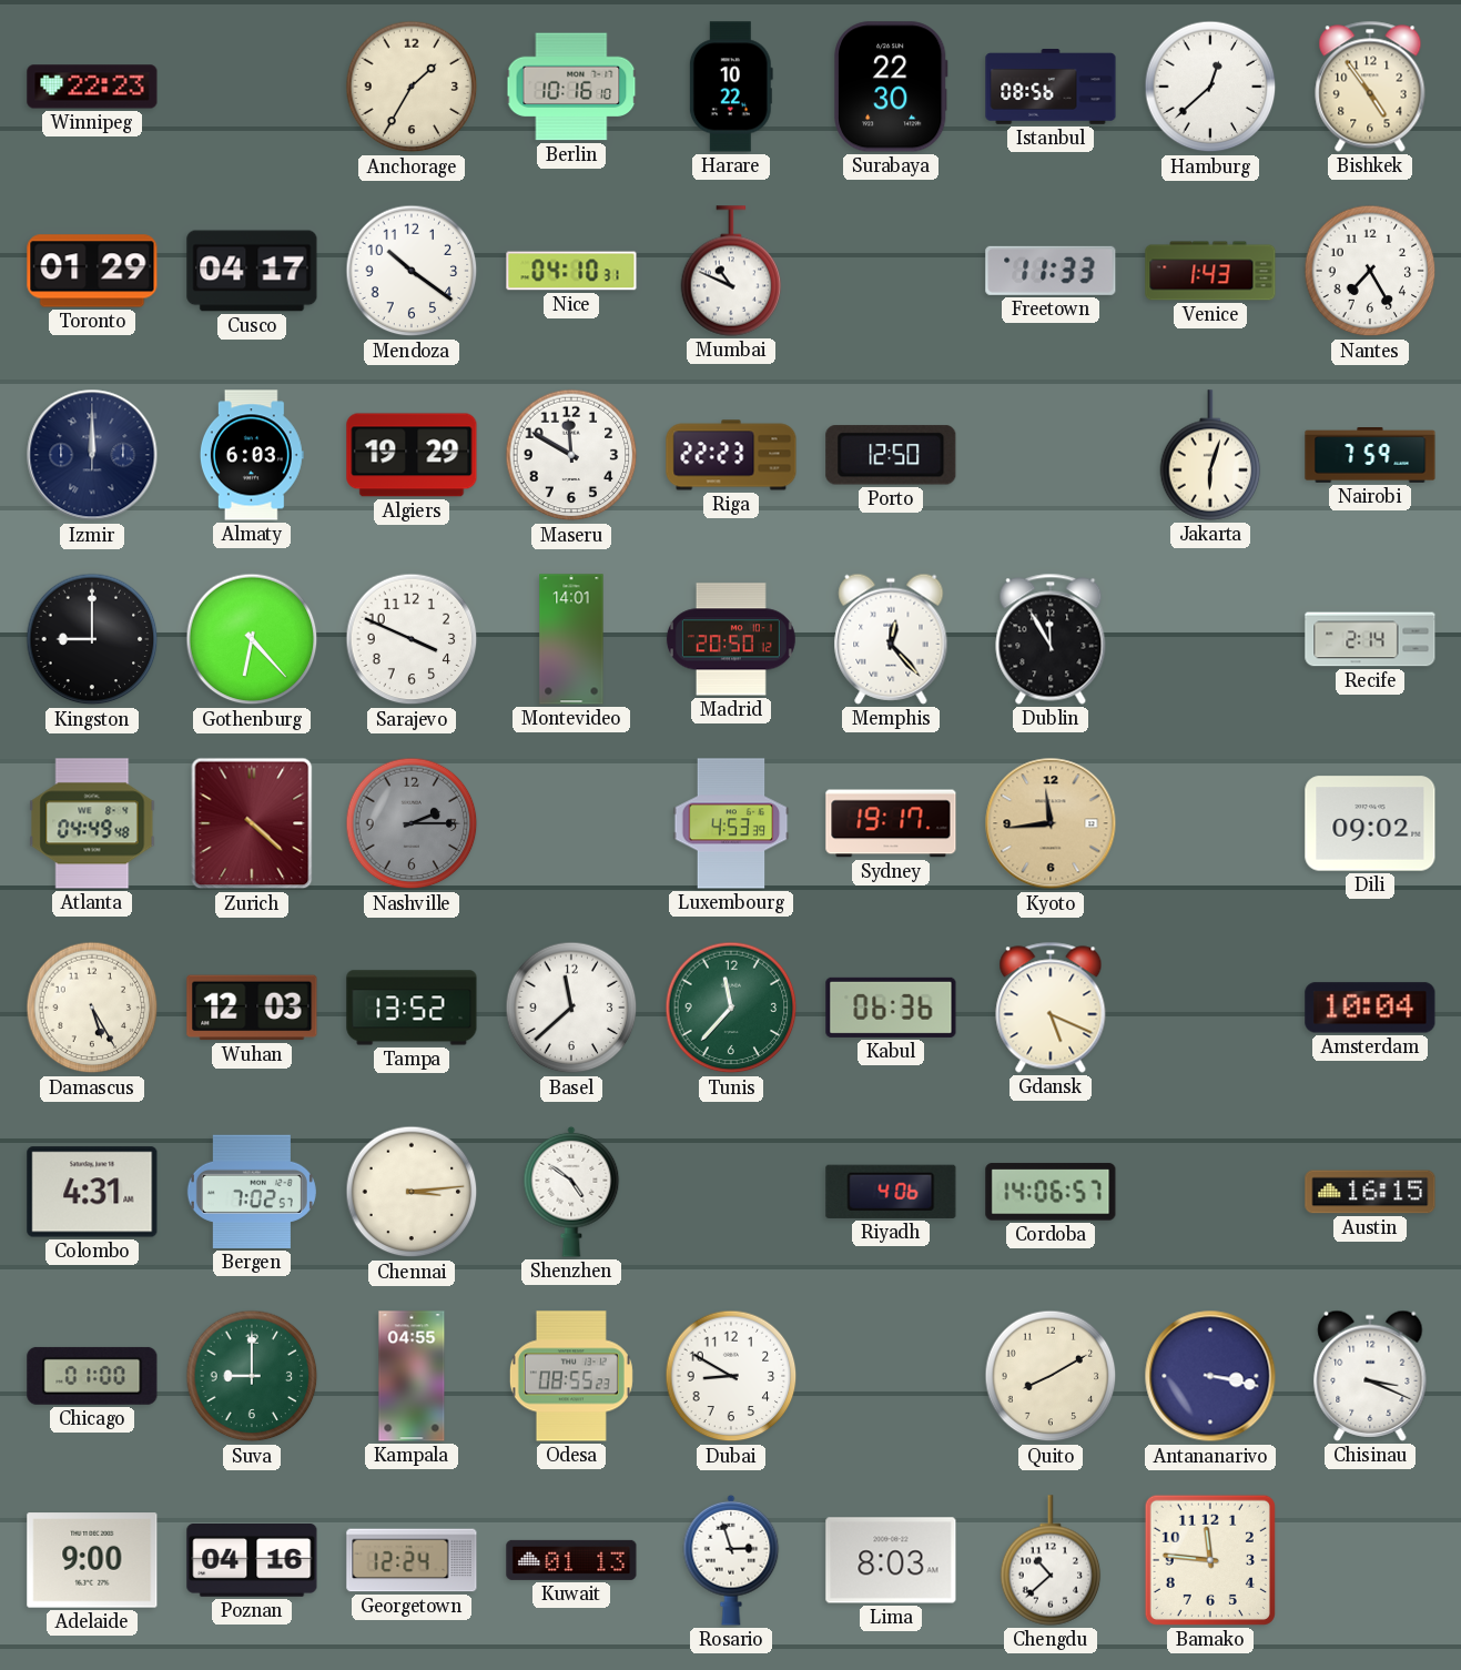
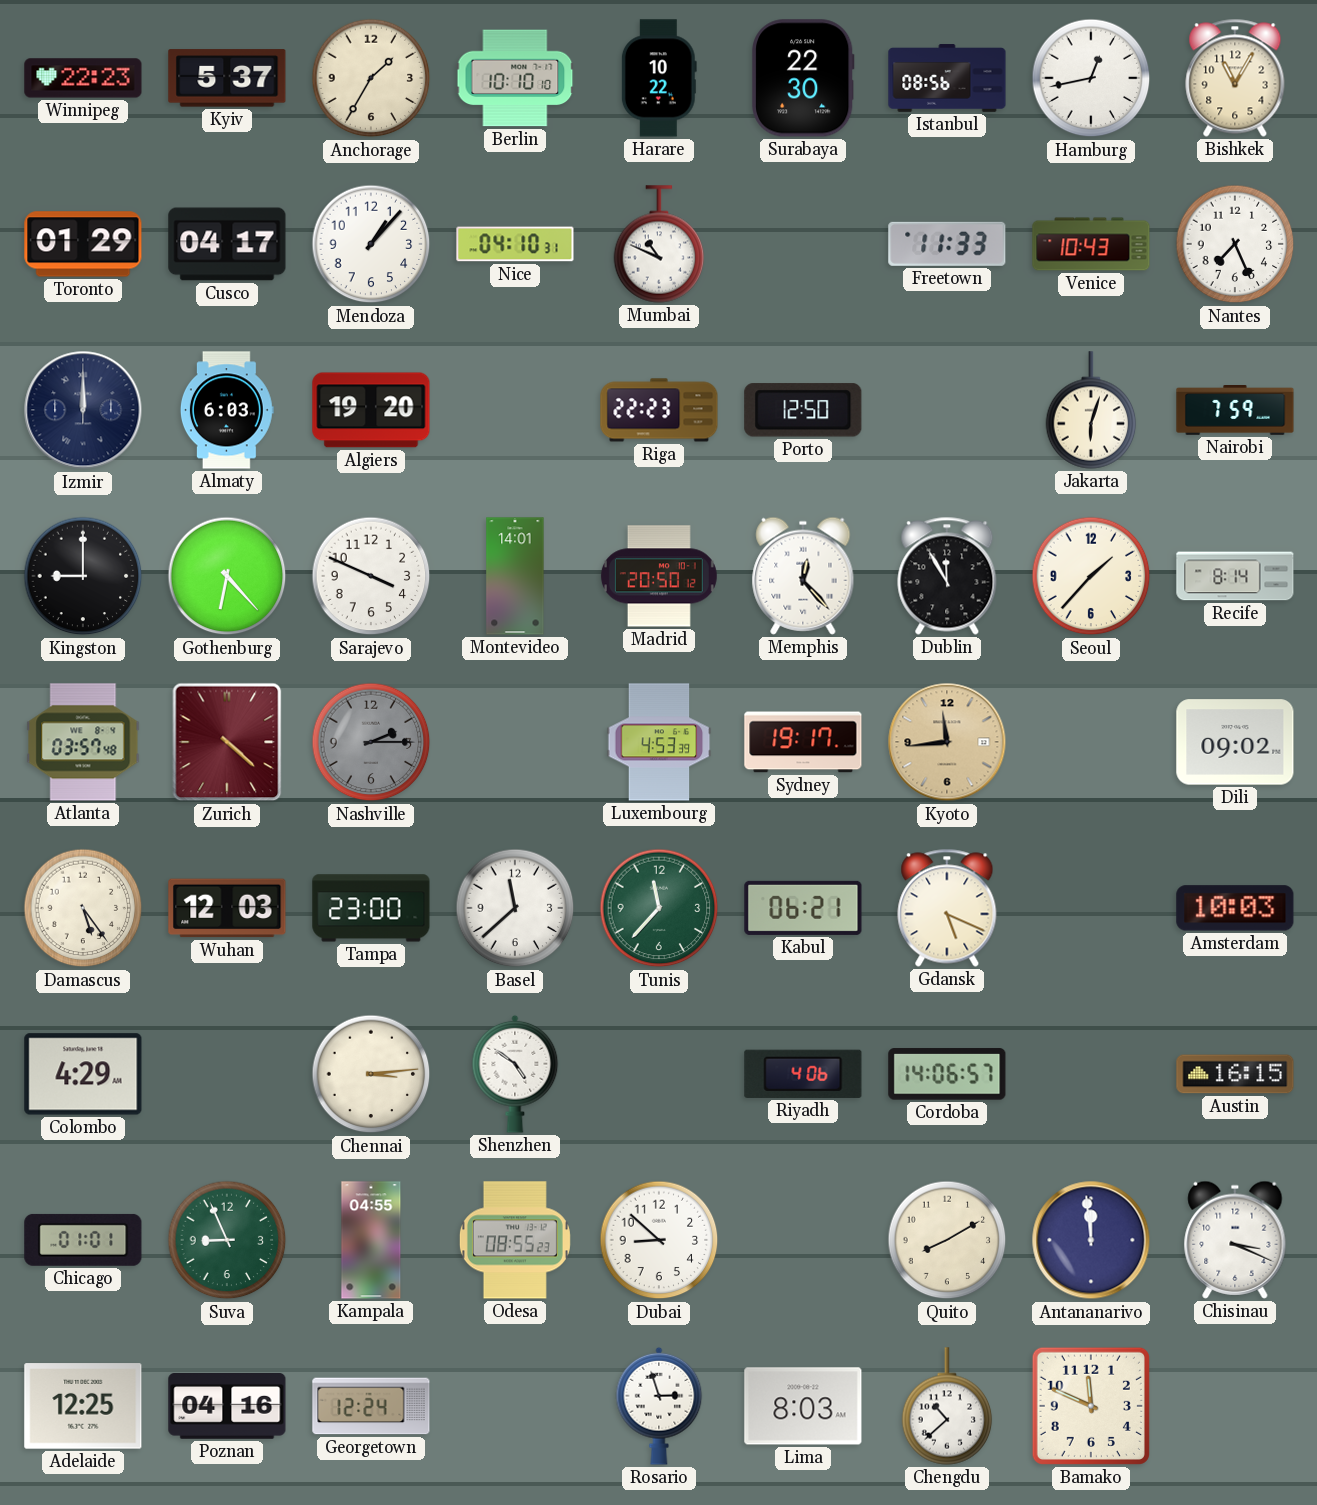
Kyiv: none -> 5:37 (227, 78)
Berlin: 10:16 -> 10:10 (515, 78)
Hamburg: 12:38 -> 12:43 (1091, 78)
Bishkek: 4:54 -> 11:05 (1235, 78)
Mendoza: 10:21 -> 1:07 (371, 244)
Venice: 1:43 -> 10:43 (1091, 244)
Nantes: 7:25 -> 7:26 (1235, 244)
Algiers: 19:29 -> 19:20 (371, 410)
Maseru: 11:50 -> none (571, 455)
Seoul: none -> 1:37 (1091, 576)
Recife: 2:14 -> 8:14 (1235, 576)
Atlanta: 04:49 -> 03:57 (83, 742)
Damascus: 5:25 -> 5:24 (83, 908)
Tampa: 13:52 -> 23:00 (371, 908)
Kabul: 06:36 -> 06:21 (803, 908)
Amsterdam: 10:04 -> 10:03 (1235, 908)
Colombo: 4:31 -> 4:29 (83, 1074)
Bergen: 7:02 -> none (252, 1192)
Chicago: 01:00 -> 01:01 (83, 1240)
Suva: 9:00 -> 8:56 (227, 1240)
Dubai: 8:50 -> 8:52 (659, 1240)
Antananarivo: 3:17 -> 11:59 (1091, 1240)
Adelaide: 9:00 -> 12:25 (83, 1406)
Kuwait: 01:13 -> none (571, 1560)
Bamako: 11:46 -> 11:49 (1091, 1406)
